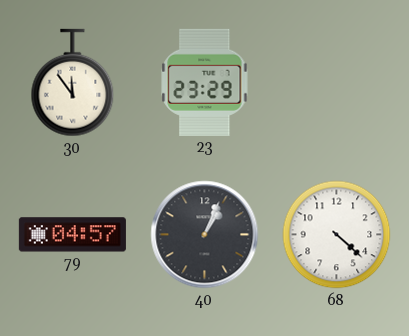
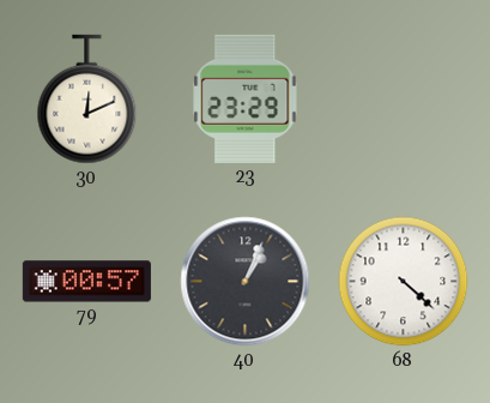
30: 11:54 -> 12:11 (87, 100)
79: 04:57 -> 00:57 (86, 282)
